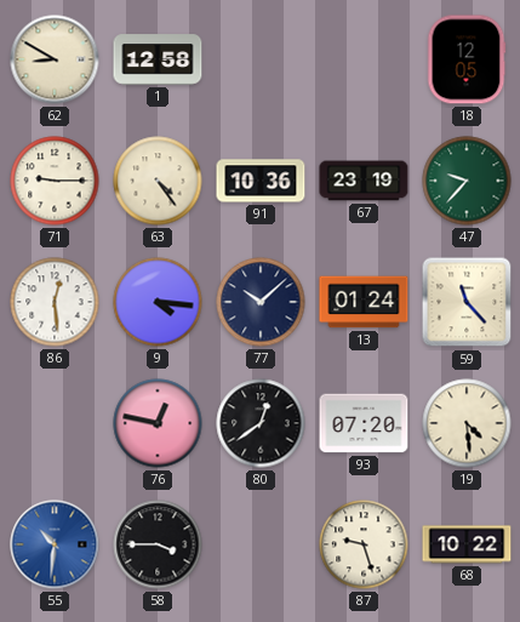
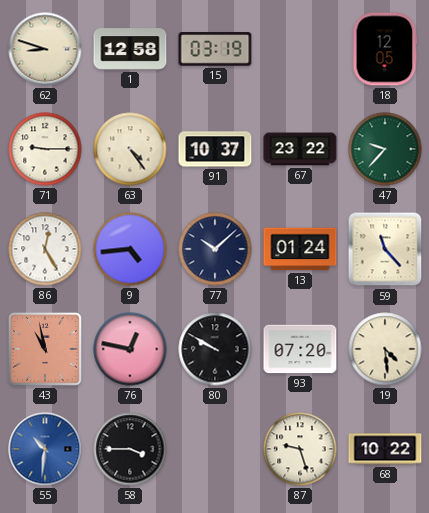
62: 8:50 -> 8:48 (45, 49)
15: none -> 03:19 (215, 49)
91: 10:36 -> 10:37 (215, 149)
67: 23:19 -> 23:22 (300, 149)
86: 12:29 -> 12:25 (45, 249)
9: 4:16 -> 4:44 (130, 249)
43: none -> 10:58 (46, 350)
80: 12:39 -> 9:50 (215, 349)
